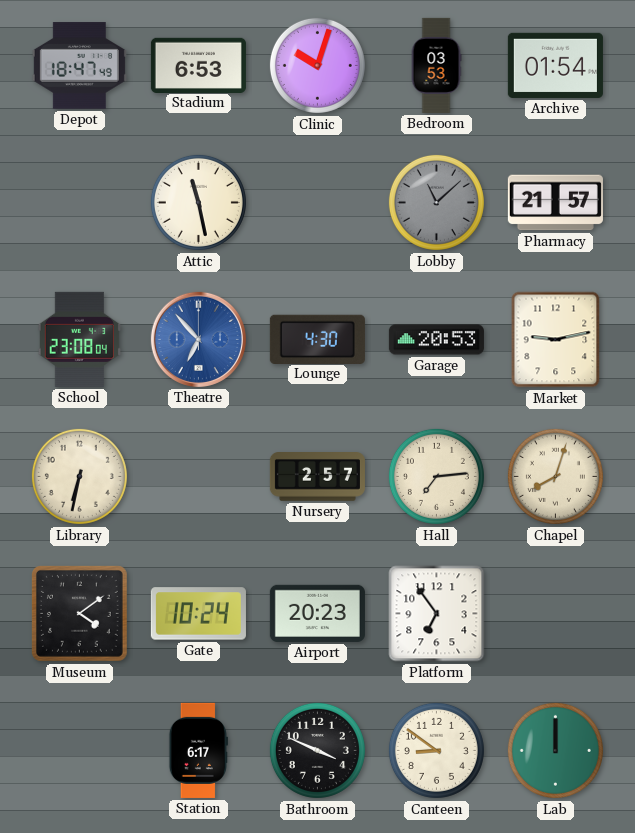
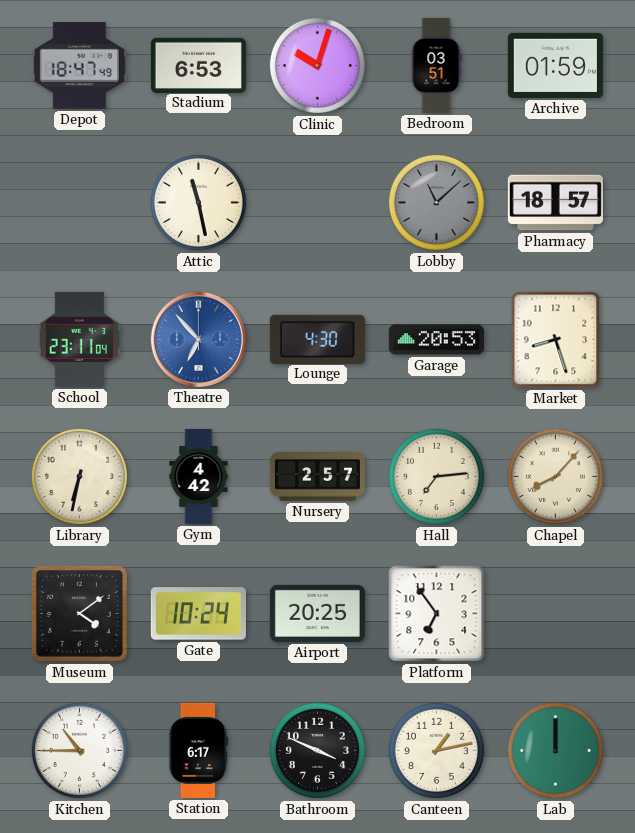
Bedroom: 03:53 -> 03:51 (436, 65)
Archive: 01:54 -> 01:59 (555, 65)
Pharmacy: 21:57 -> 18:57 (555, 203)
School: 23:08 -> 23:11 (79, 339)
Market: 9:13 -> 8:27 (556, 340)
Gym: none -> 4:42 (199, 476)
Chapel: 8:03 -> 8:07 (555, 476)
Airport: 20:23 -> 20:25 (317, 613)
Kitchen: none -> 10:45 (79, 750)
Canteen: 8:51 -> 1:13 (436, 750)
